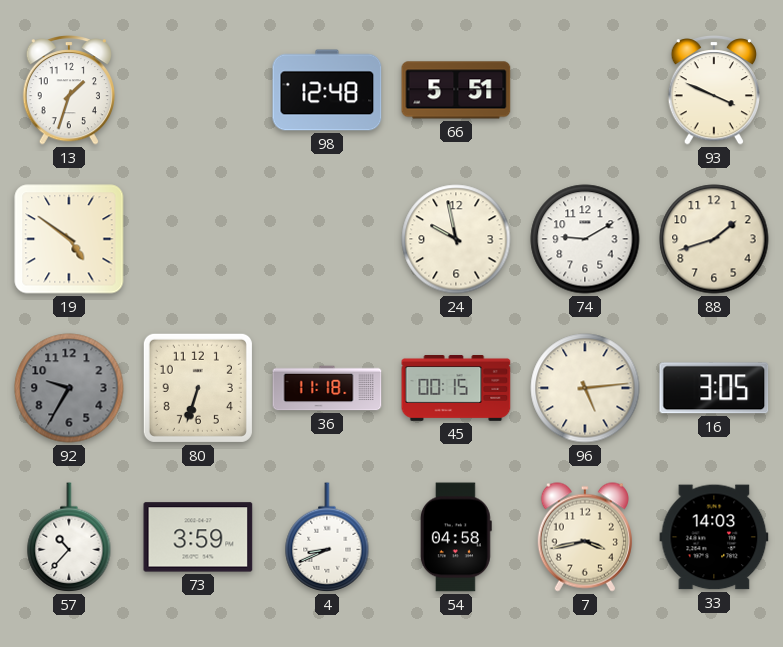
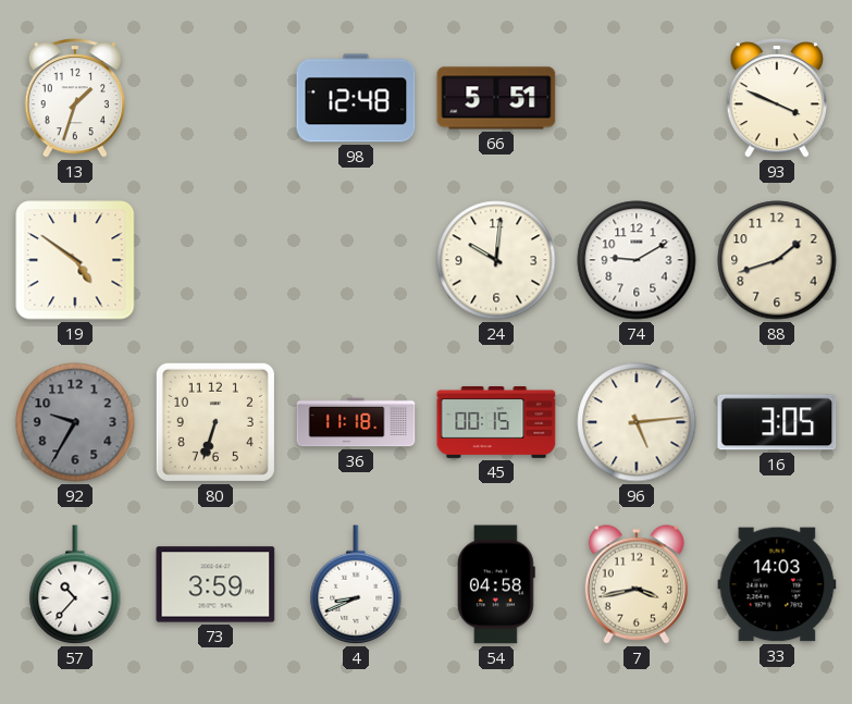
24: 9:58 -> 10:01 (496, 260)
